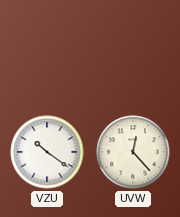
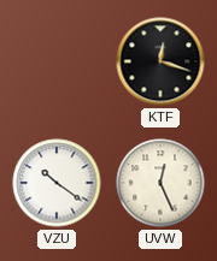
KTF: none -> 12:18 (160, 61)
UVW: 12:23 -> 12:26 (160, 183)
